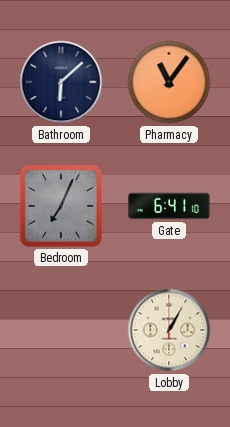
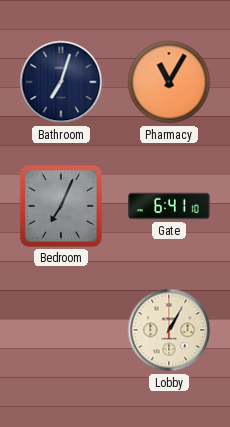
Bathroom: 6:08 -> 7:03 (61, 82)
Pharmacy: 11:06 -> 11:05 (169, 82)
